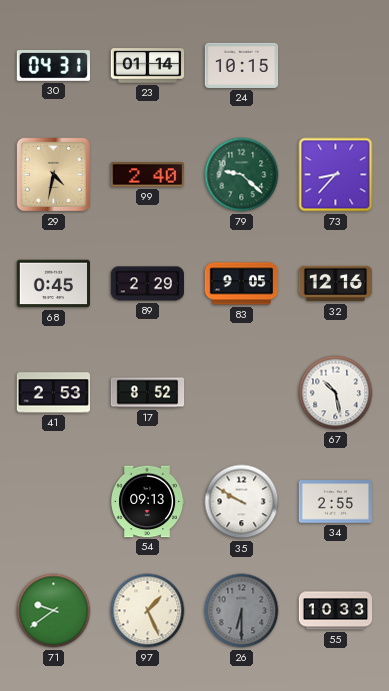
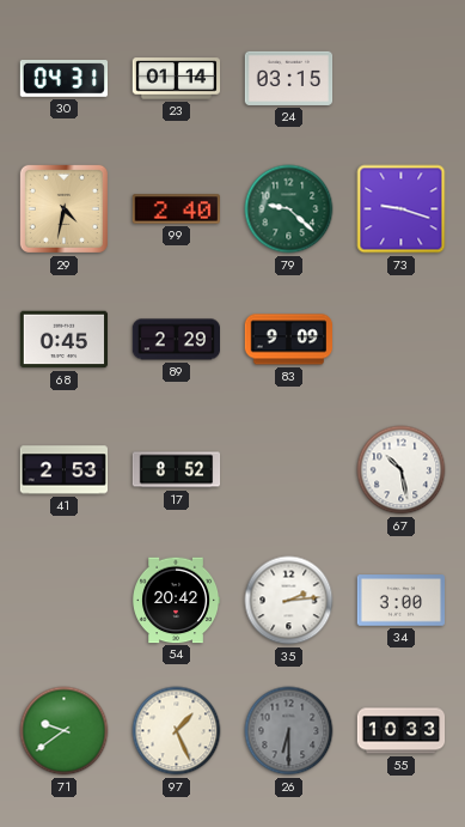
24: 10:15 -> 03:15 (289, 78)
73: 8:37 -> 9:18 (402, 209)
83: 9:05 -> 9:09 (288, 340)
32: 12:16 -> none (336, 284)
54: 09:13 -> 20:42 (177, 601)
35: 9:50 -> 2:14 (289, 601)
34: 2:55 -> 3:00 (402, 601)
